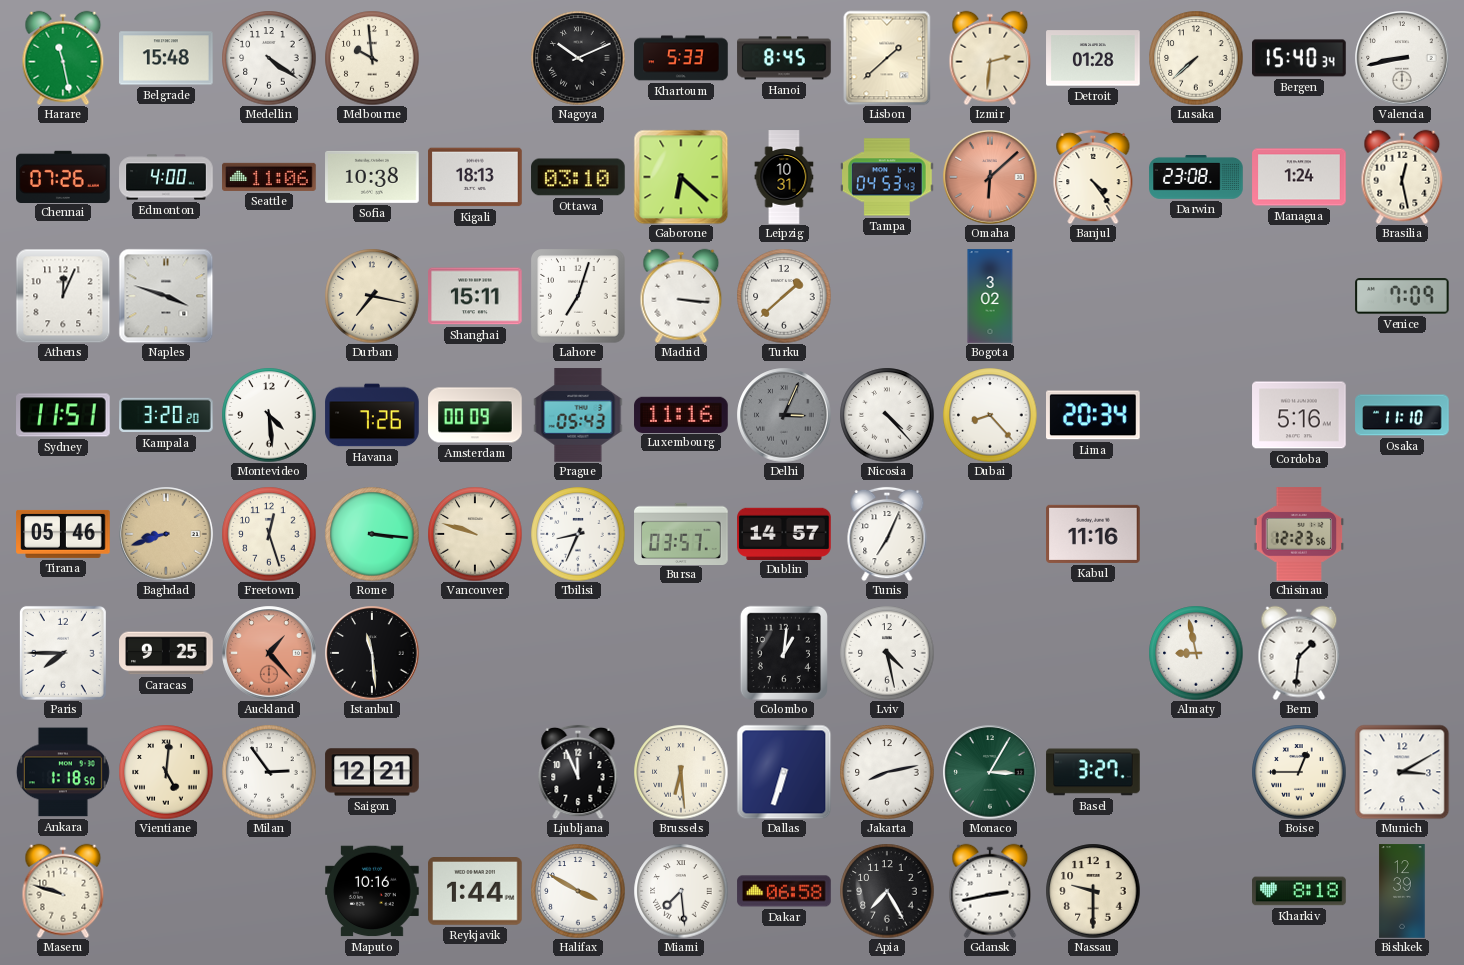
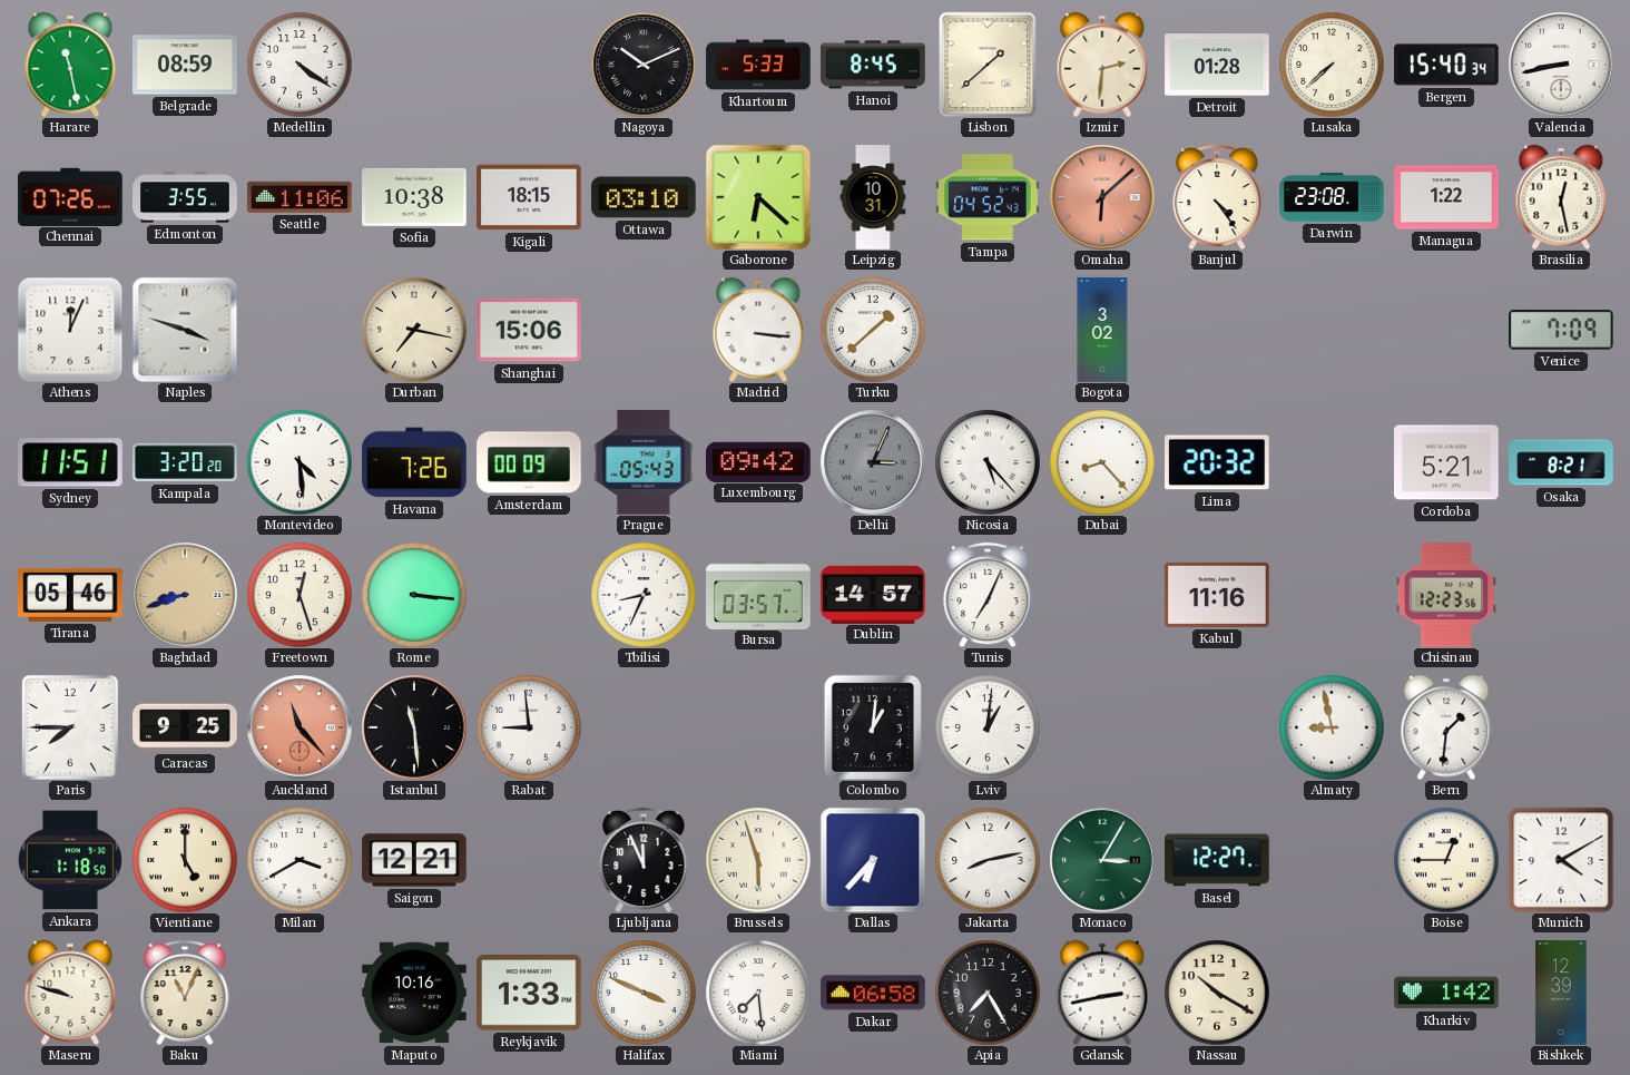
Belgrade: 15:48 -> 08:59 (185, 65)
Melbourne: 9:59 -> none (372, 58)
Edmonton: 4:00 -> 3:55 (185, 197)
Kigali: 18:13 -> 18:15 (529, 197)
Tampa: 04:53 -> 04:52 (988, 197)
Managua: 1:24 -> 1:22 (1446, 197)
Shanghai: 15:11 -> 15:06 (529, 330)
Lahore: 7:03 -> none (579, 297)
Luxembourg: 11:16 -> 09:42 (758, 461)
Nicosia: 4:23 -> 5:23 (988, 462)
Lima: 20:34 -> 20:32 (1217, 462)
Cordoba: 5:16 -> 5:21 (1446, 462)
Osaka: 11:10 -> 8:21 (1561, 462)
Vancouver: 9:48 -> none (475, 534)
Auckland: 1:23 -> 11:23 (300, 727)
Rabat: none -> 8:59 (529, 727)
Lviv: 4:28 -> 1:01 (988, 727)
Vientiane: 5:01 -> 5:00 (185, 860)
Milan: 2:54 -> 3:40 (300, 860)
Brussels: 6:29 -> 5:57 (758, 860)
Dallas: 6:33 -> 6:37 (873, 860)
Basel: 3:27 -> 12:27 (1217, 860)
Munich: 3:10 -> 4:10 (1561, 860)
Baku: none -> 11:04 (185, 993)
Reykjavik: 1:44 -> 1:33 (529, 994)
Halifax: 3:50 -> 3:49 (644, 993)
Nassau: 9:30 -> 10:20 (1217, 993)
Kharkiv: 8:18 -> 1:42 (1446, 993)
